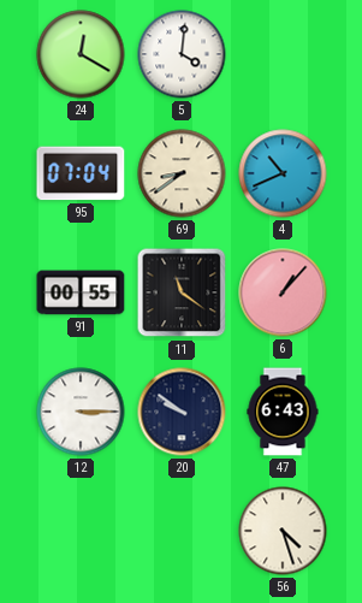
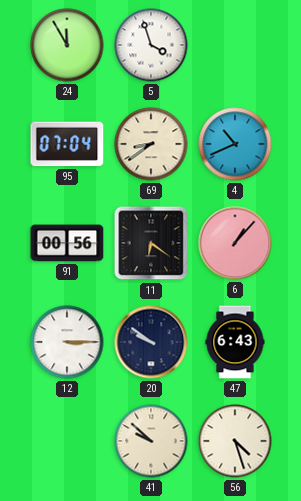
24: 12:20 -> 11:55 (67, 45)
5: 4:01 -> 3:57 (151, 45)
91: 00:55 -> 00:56 (67, 243)
11: 11:21 -> 6:21 (151, 243)
41: none -> 9:52 (151, 441)
